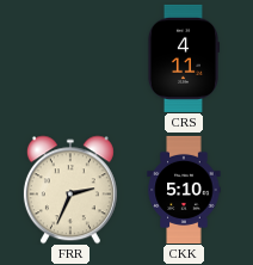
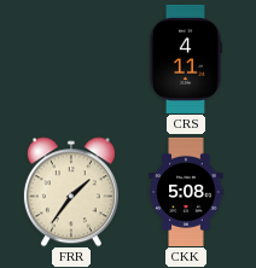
FRR: 2:34 -> 1:36 (71, 192)
CKK: 5:10 -> 5:08 (186, 192)
